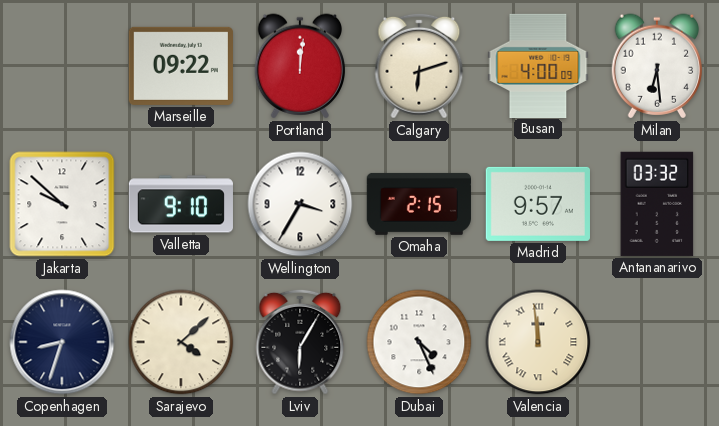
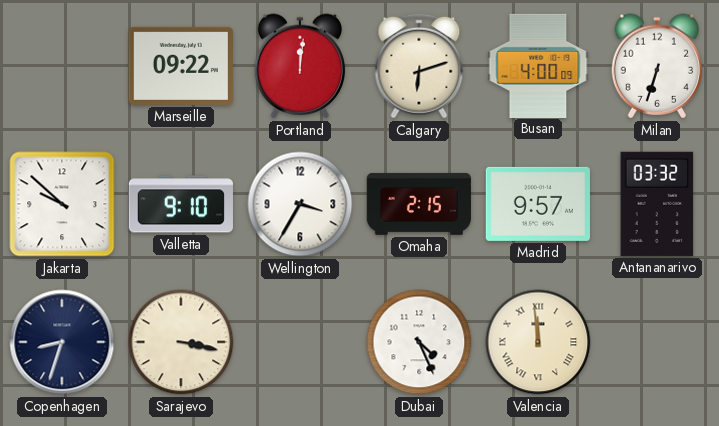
Milan: 6:29 -> 6:33 (656, 66)
Sarajevo: 4:08 -> 3:17 (181, 342)
Lviv: 6:05 -> none (300, 342)
